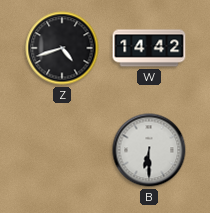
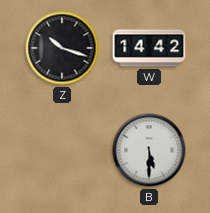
Z: 4:42 -> 10:18 (62, 48)
B: 6:30 -> 5:30 (149, 150)
